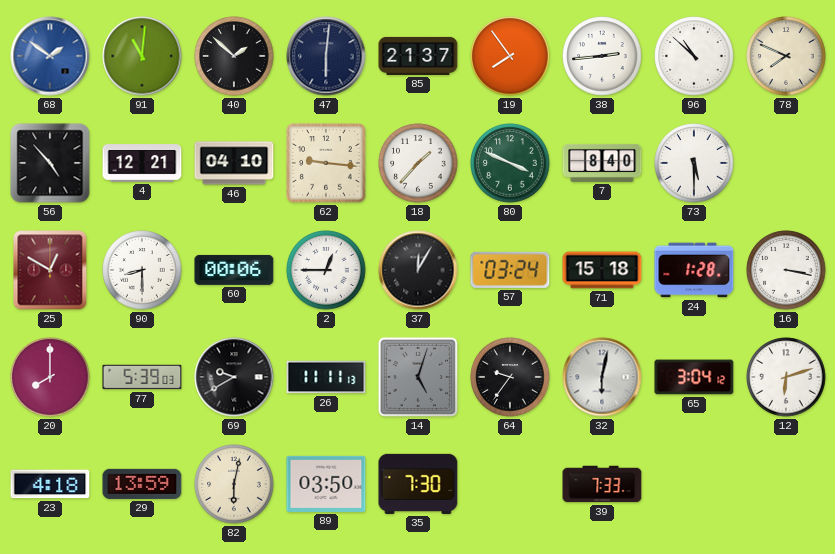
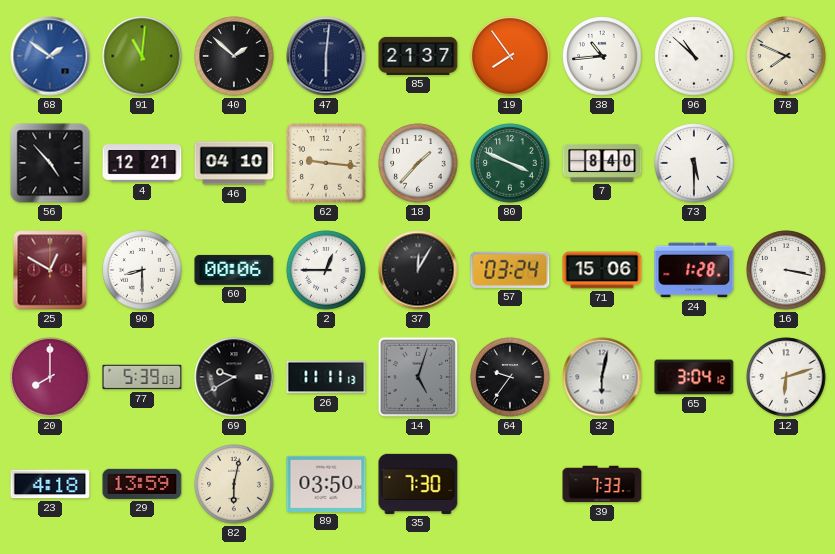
38: 2:44 -> 10:44 (602, 56)
71: 15:18 -> 15:06 (602, 270)
